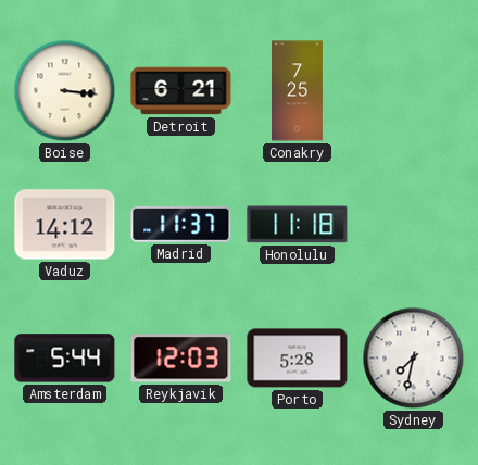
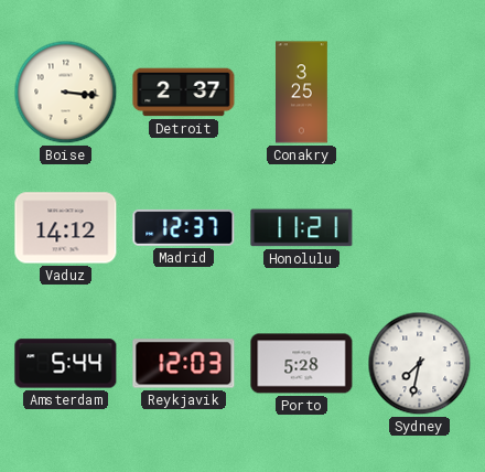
Detroit: 6:21 -> 2:37 (184, 93)
Conakry: 7:25 -> 3:25 (302, 93)
Madrid: 11:37 -> 12:37 (184, 227)
Honolulu: 11:18 -> 11:21 (302, 228)
